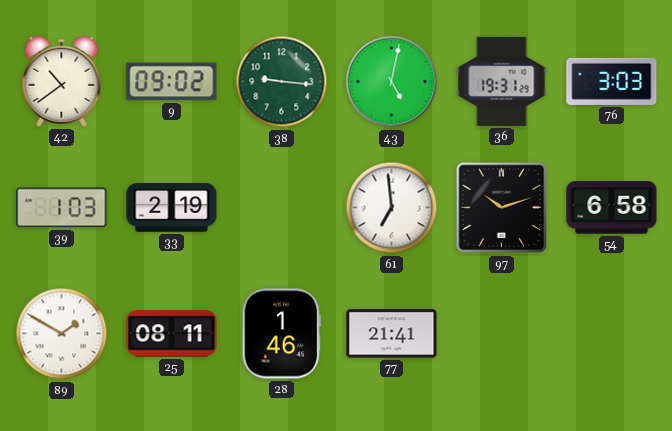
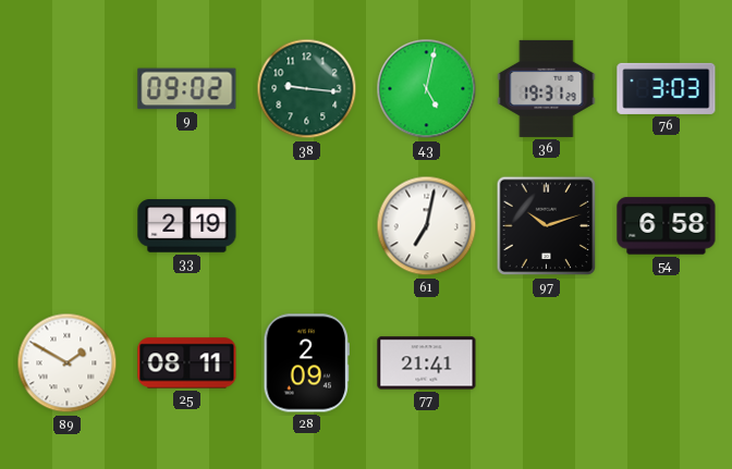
42: 10:39 -> none (62, 81)
39: 1:03 -> none (62, 208)
61: 6:59 -> 7:02 (427, 226)
28: 1:46 -> 2:09 (306, 363)
